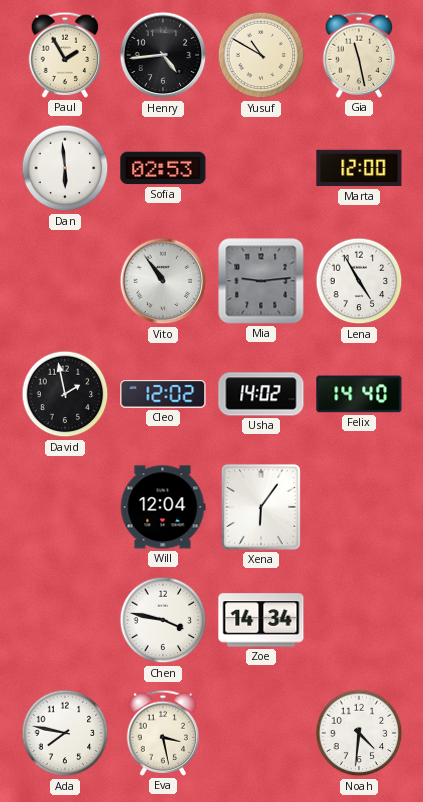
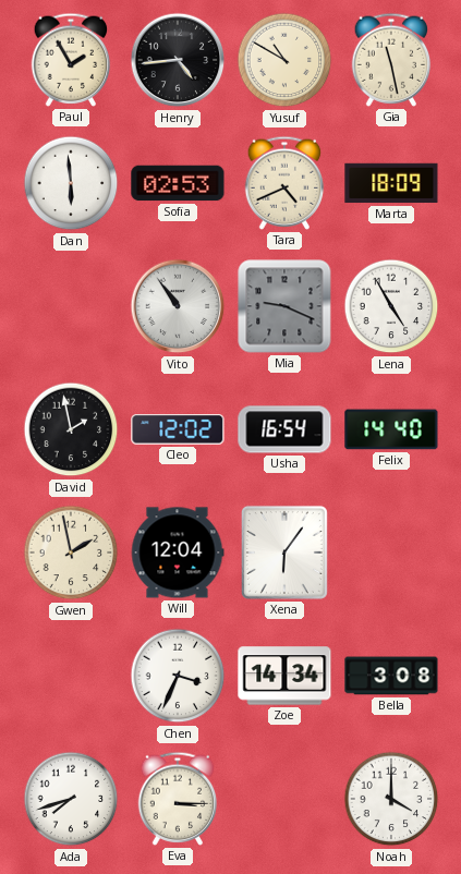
Tara: none -> 4:41 (284, 183)
Marta: 12:00 -> 18:09 (391, 183)
Mia: 9:14 -> 9:19 (284, 306)
Usha: 14:02 -> 16:54 (284, 429)
Gwen: none -> 1:58 (71, 553)
Chen: 3:47 -> 3:34 (178, 676)
Bella: none -> 3:08 (391, 676)
Ada: 7:47 -> 7:42 (71, 799)
Eva: 3:28 -> 3:15 (178, 799)
Noah: 4:31 -> 4:00 (391, 799)
